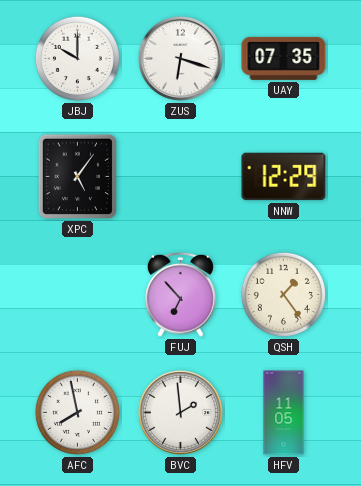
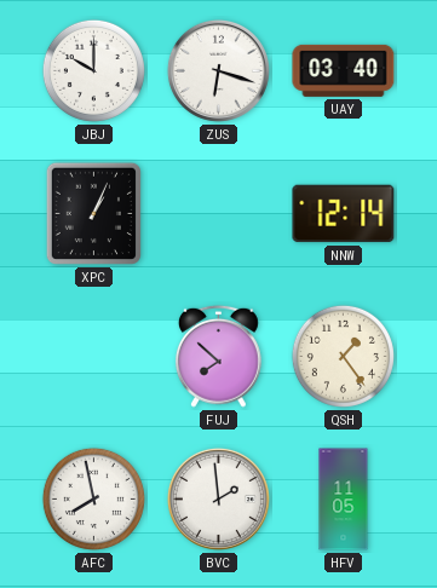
UAY: 07:35 -> 03:40 (344, 70)
XPC: 5:06 -> 1:04 (93, 213)
NNW: 12:29 -> 12:14 (344, 214)
FUJ: 6:53 -> 7:52 (218, 356)
